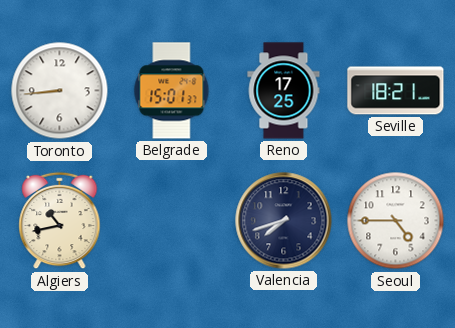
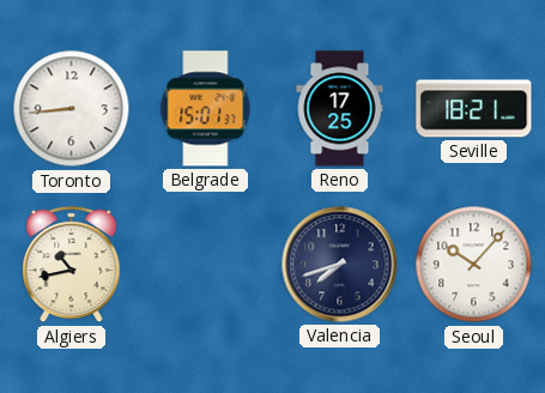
Seoul: 4:45 -> 10:07 (474, 265)
